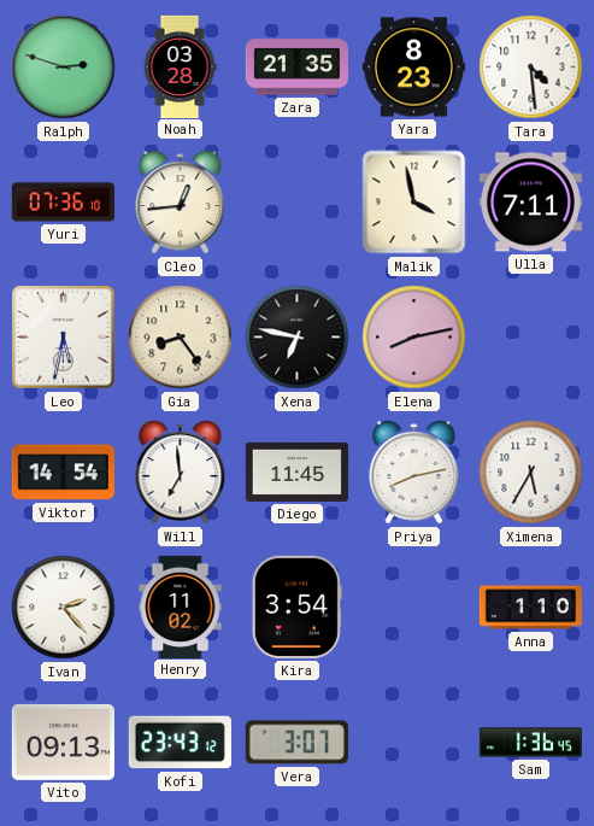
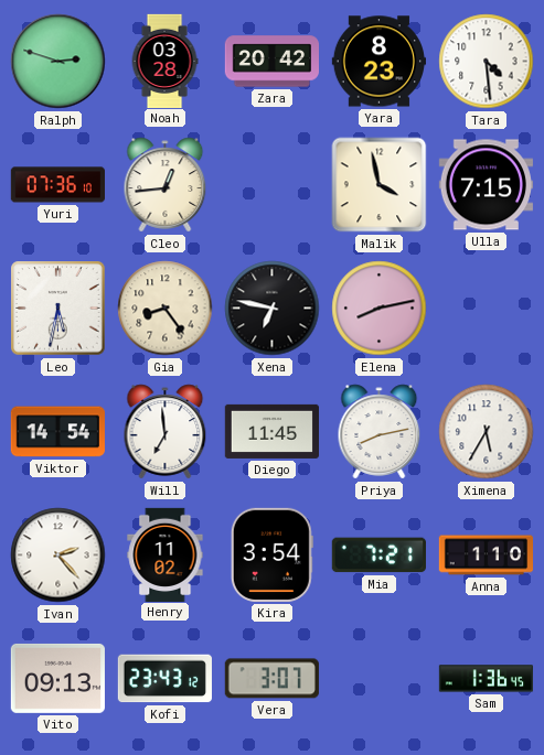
Zara: 21:35 -> 20:42 (271, 62)
Ulla: 7:11 -> 7:15 (486, 185)
Mia: none -> 7:21 (378, 556)
